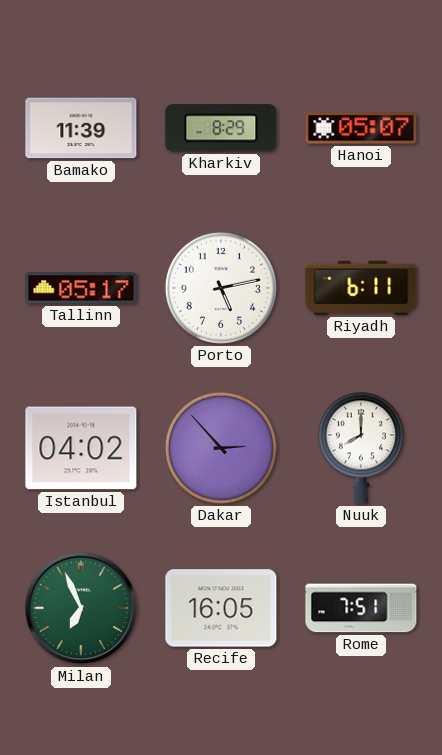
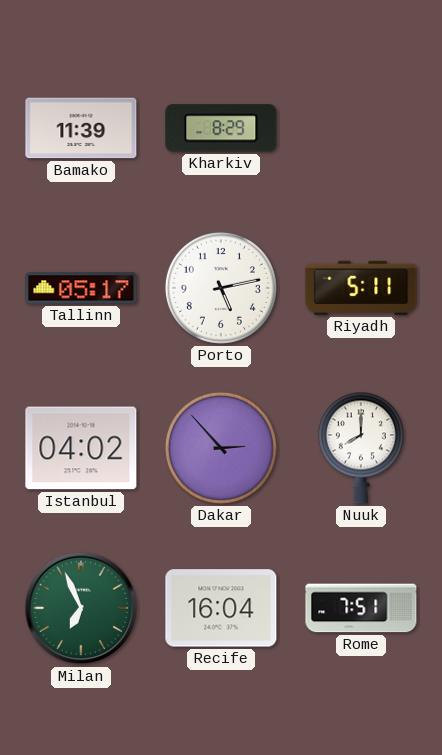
Hanoi: 05:07 -> none (361, 128)
Riyadh: 6:11 -> 5:11 (361, 288)
Recife: 16:05 -> 16:04 (221, 608)
